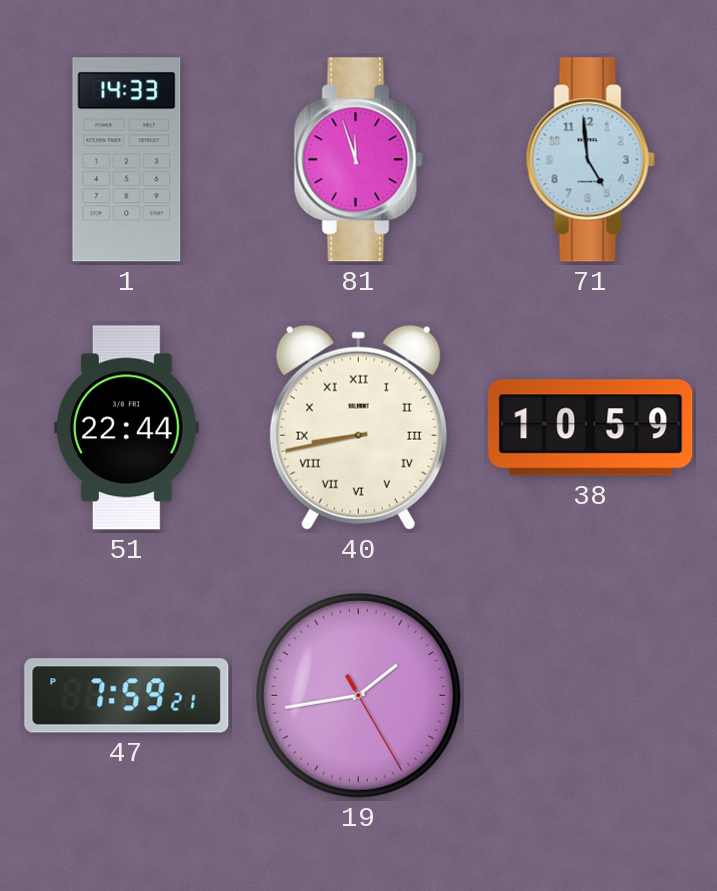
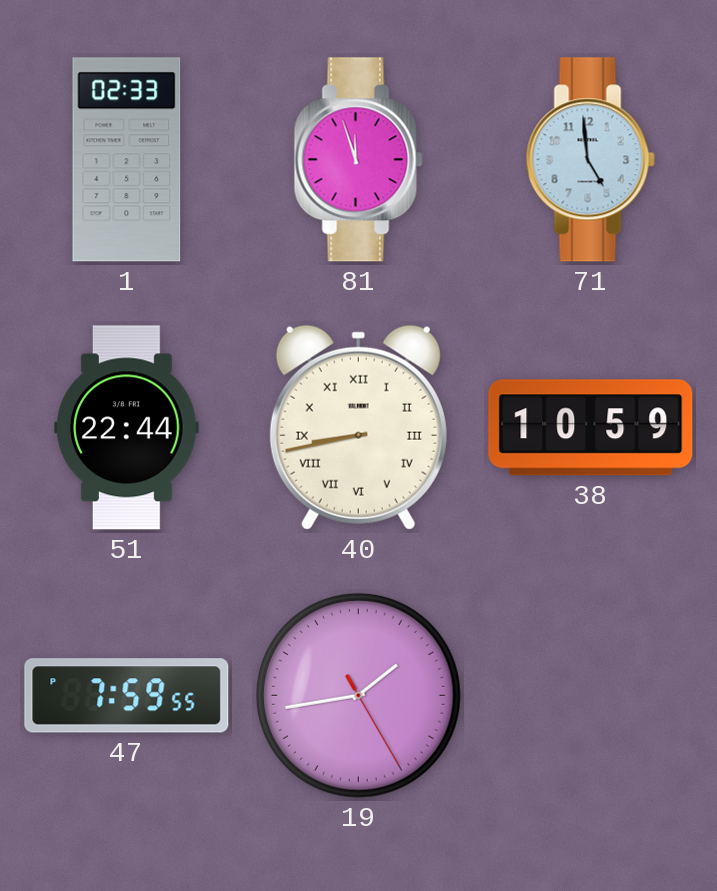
1: 14:33 -> 02:33 (127, 160)
47: 7:59:21 PM -> 7:59:55 PM (127, 696)
